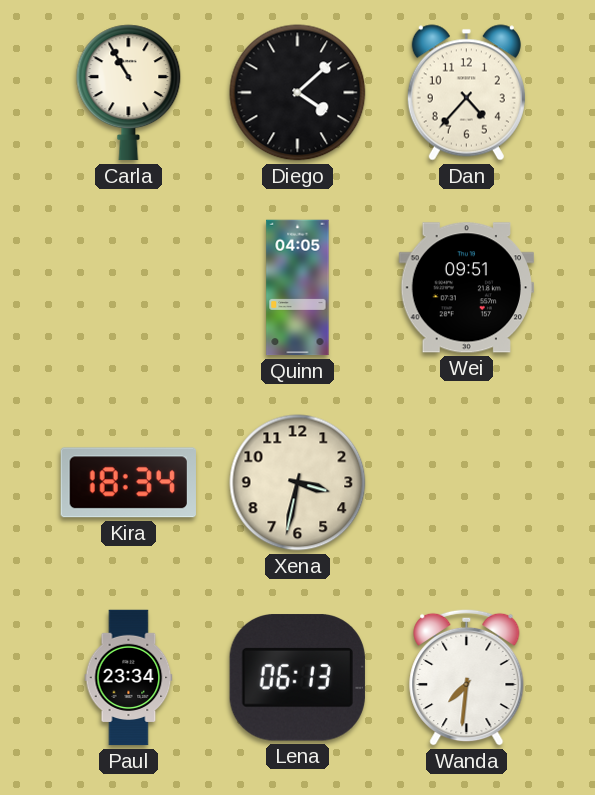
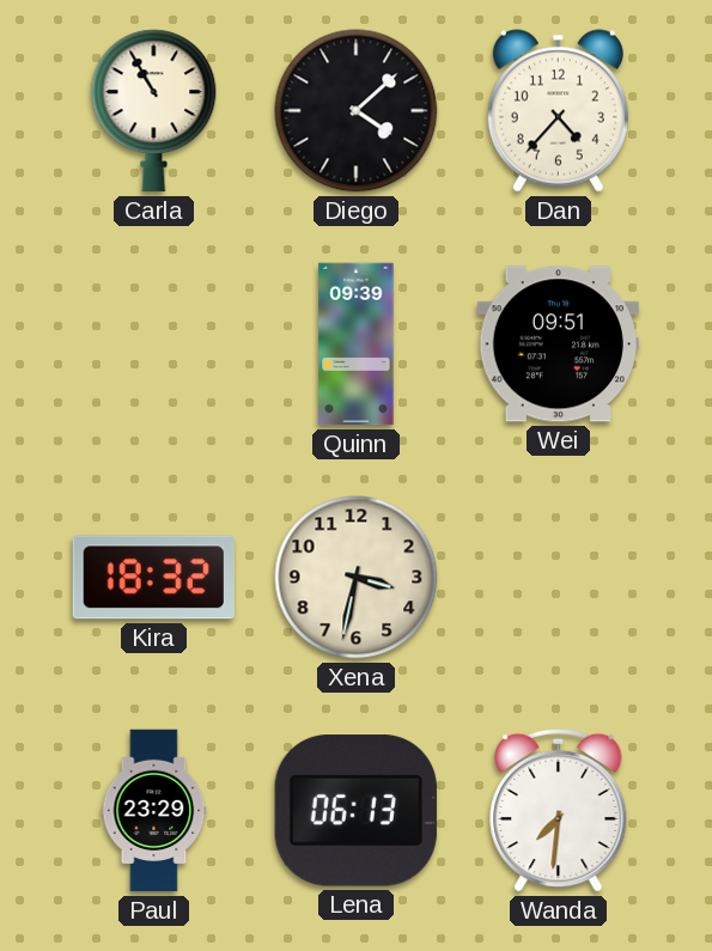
Quinn: 04:05 -> 09:39 (357, 345)
Kira: 18:34 -> 18:32 (153, 578)
Paul: 23:34 -> 23:29 (154, 811)
